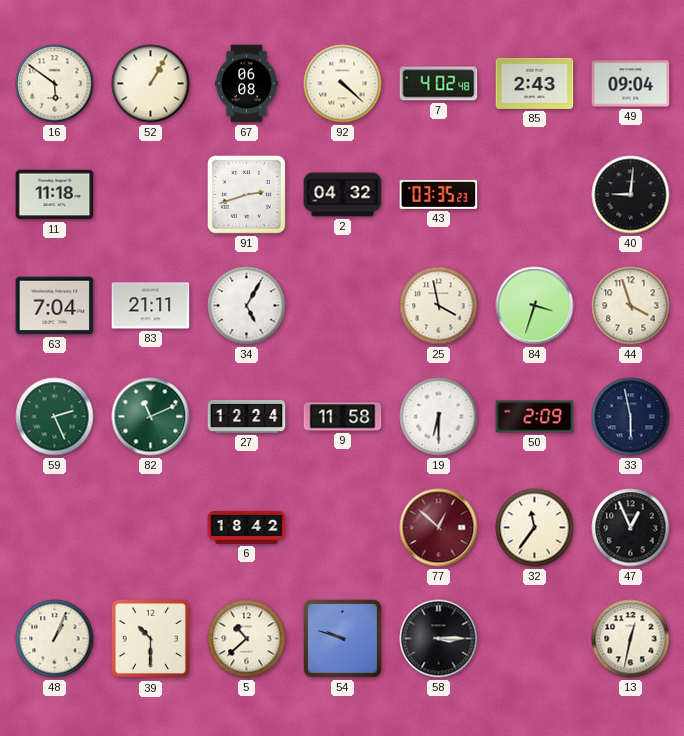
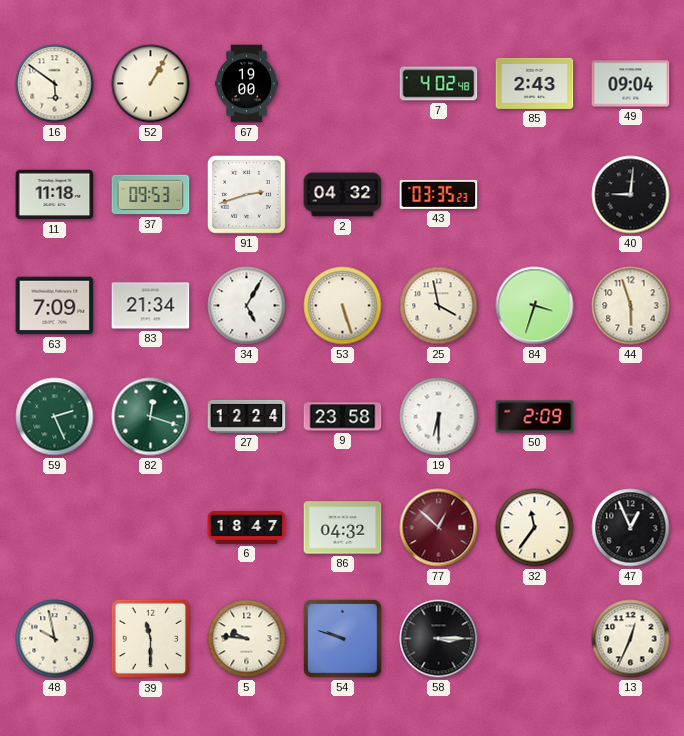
67: 06:08 -> 19:00 (247, 84)
92: 4:22 -> none (343, 84)
37: none -> 09:53 (151, 195)
63: 7:04 -> 7:09 (55, 306)
83: 21:11 -> 21:34 (151, 306)
53: none -> 5:27 (343, 306)
44: 3:57 -> 5:57 (631, 306)
82: 11:11 -> 12:18 (151, 417)
9: 11:58 -> 23:58 (343, 417)
33: 5:58 -> none (631, 417)
6: 18:42 -> 18:47 (247, 527)
86: none -> 04:32 (343, 528)
48: 1:04 -> 9:58 (55, 639)
39: 10:30 -> 11:30 (151, 639)
5: 10:38 -> 9:46 (247, 639)
13: 12:32 -> 12:34 (631, 639)
